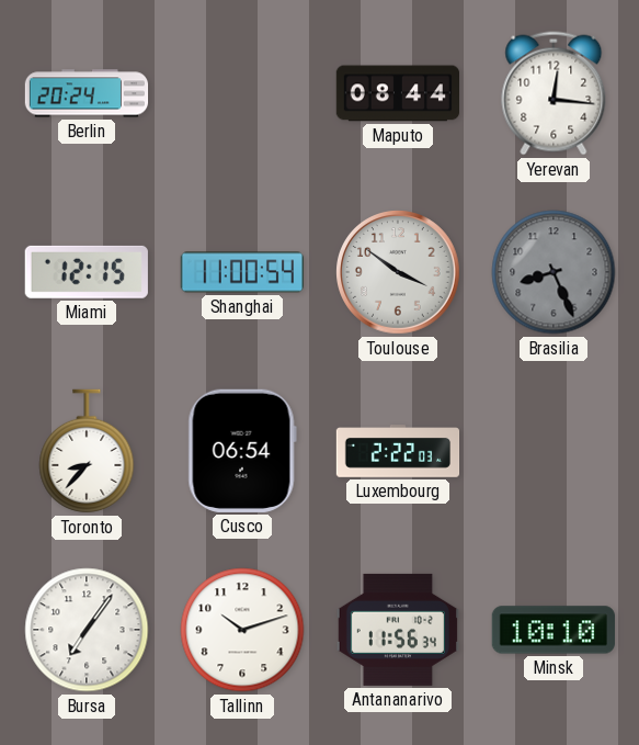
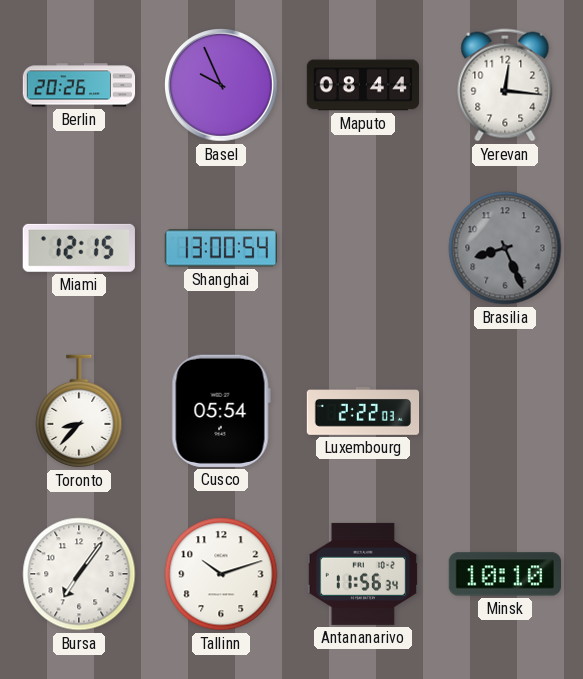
Berlin: 20:24 -> 20:26 (79, 85)
Basel: none -> 9:56 (222, 86)
Shanghai: 11:00 -> 13:00 (220, 248)
Toulouse: 3:51 -> none (399, 273)
Cusco: 06:54 -> 05:54 (221, 411)
